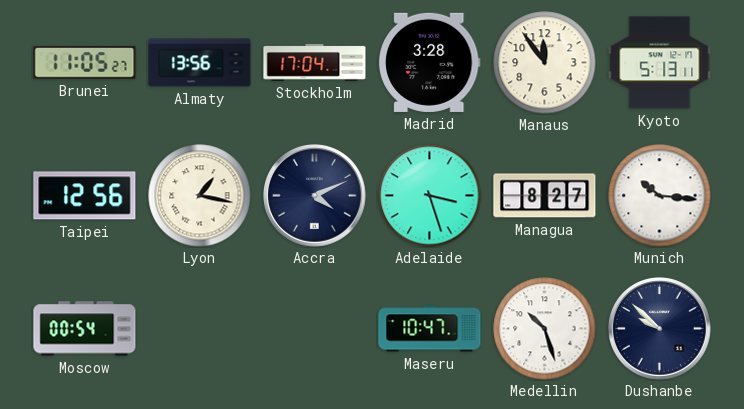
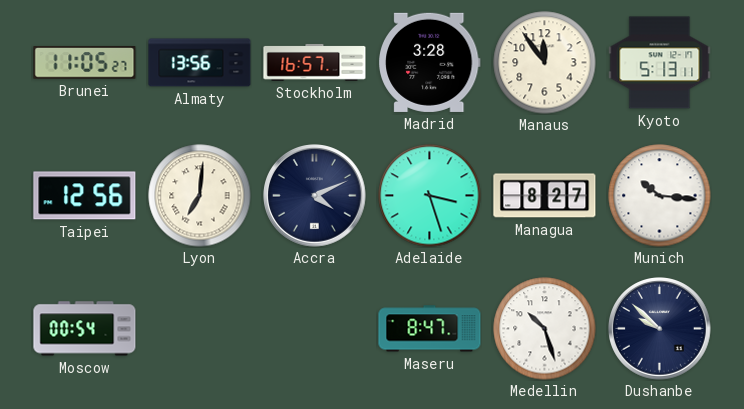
Stockholm: 17:04 -> 16:57 (315, 62)
Lyon: 1:17 -> 7:01 (200, 196)
Maseru: 10:47 -> 8:47 (430, 329)
